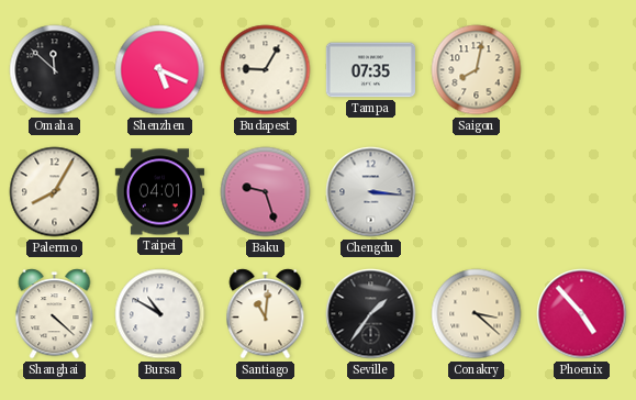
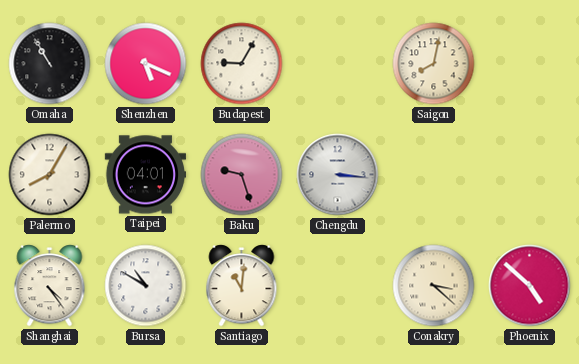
Omaha: 11:52 -> 10:55 (50, 64)
Tampa: 07:35 -> none (371, 70)
Shanghai: 4:22 -> 4:24 (50, 286)
Seville: 1:36 -> none (371, 314)
Phoenix: 4:53 -> 4:52 (530, 286)
